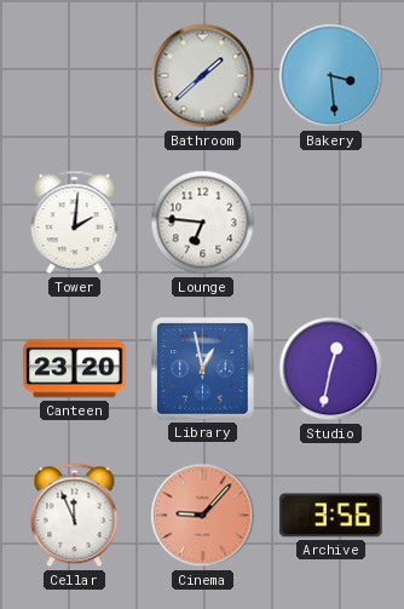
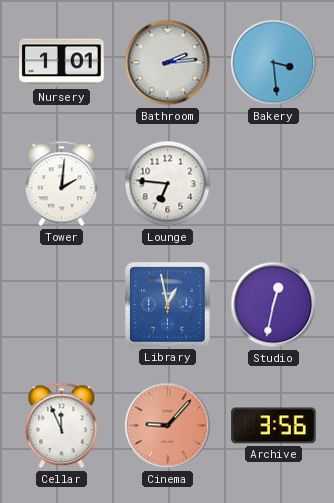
Nursery: none -> 1:01 (62, 63)
Bathroom: 1:38 -> 2:14 (168, 63)
Canteen: 23:20 -> none (75, 369)
